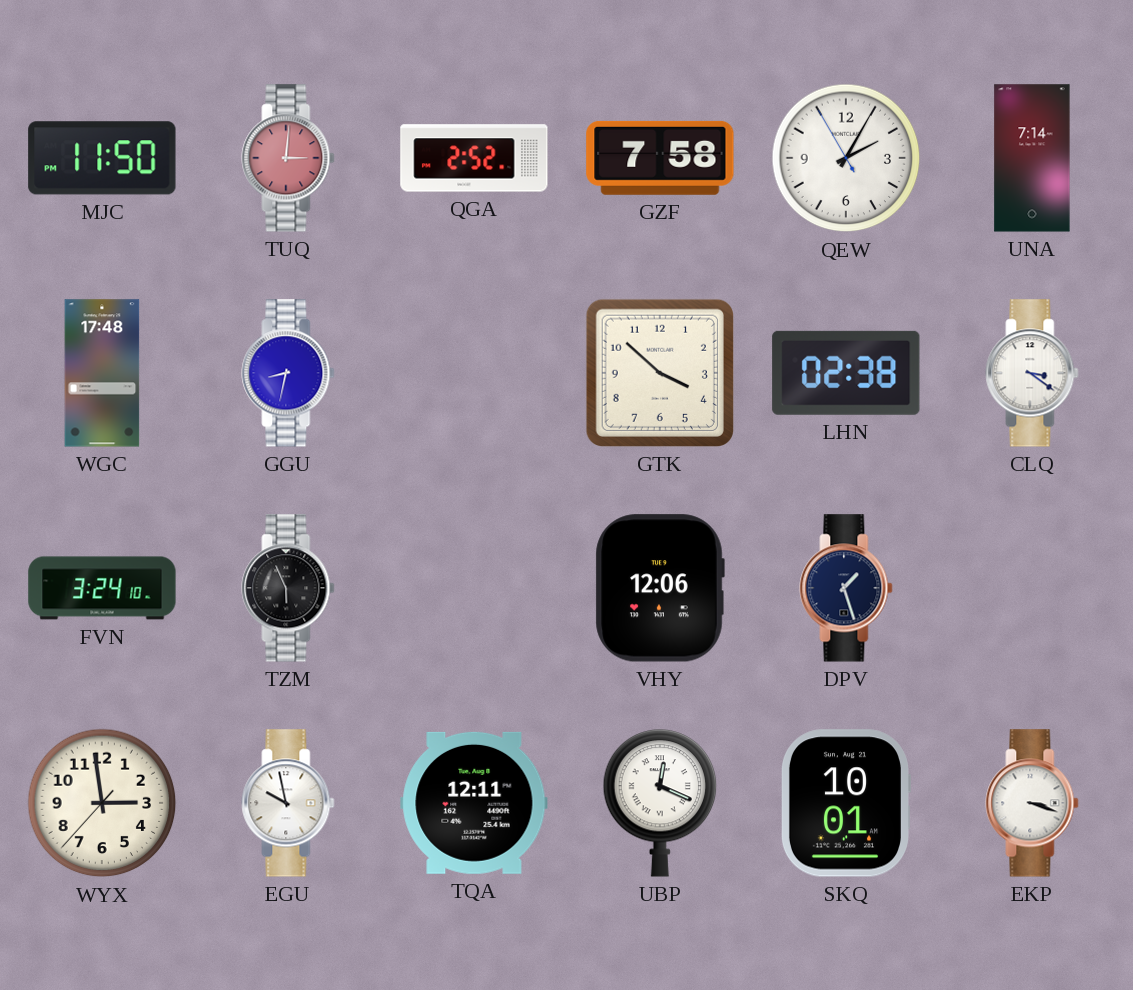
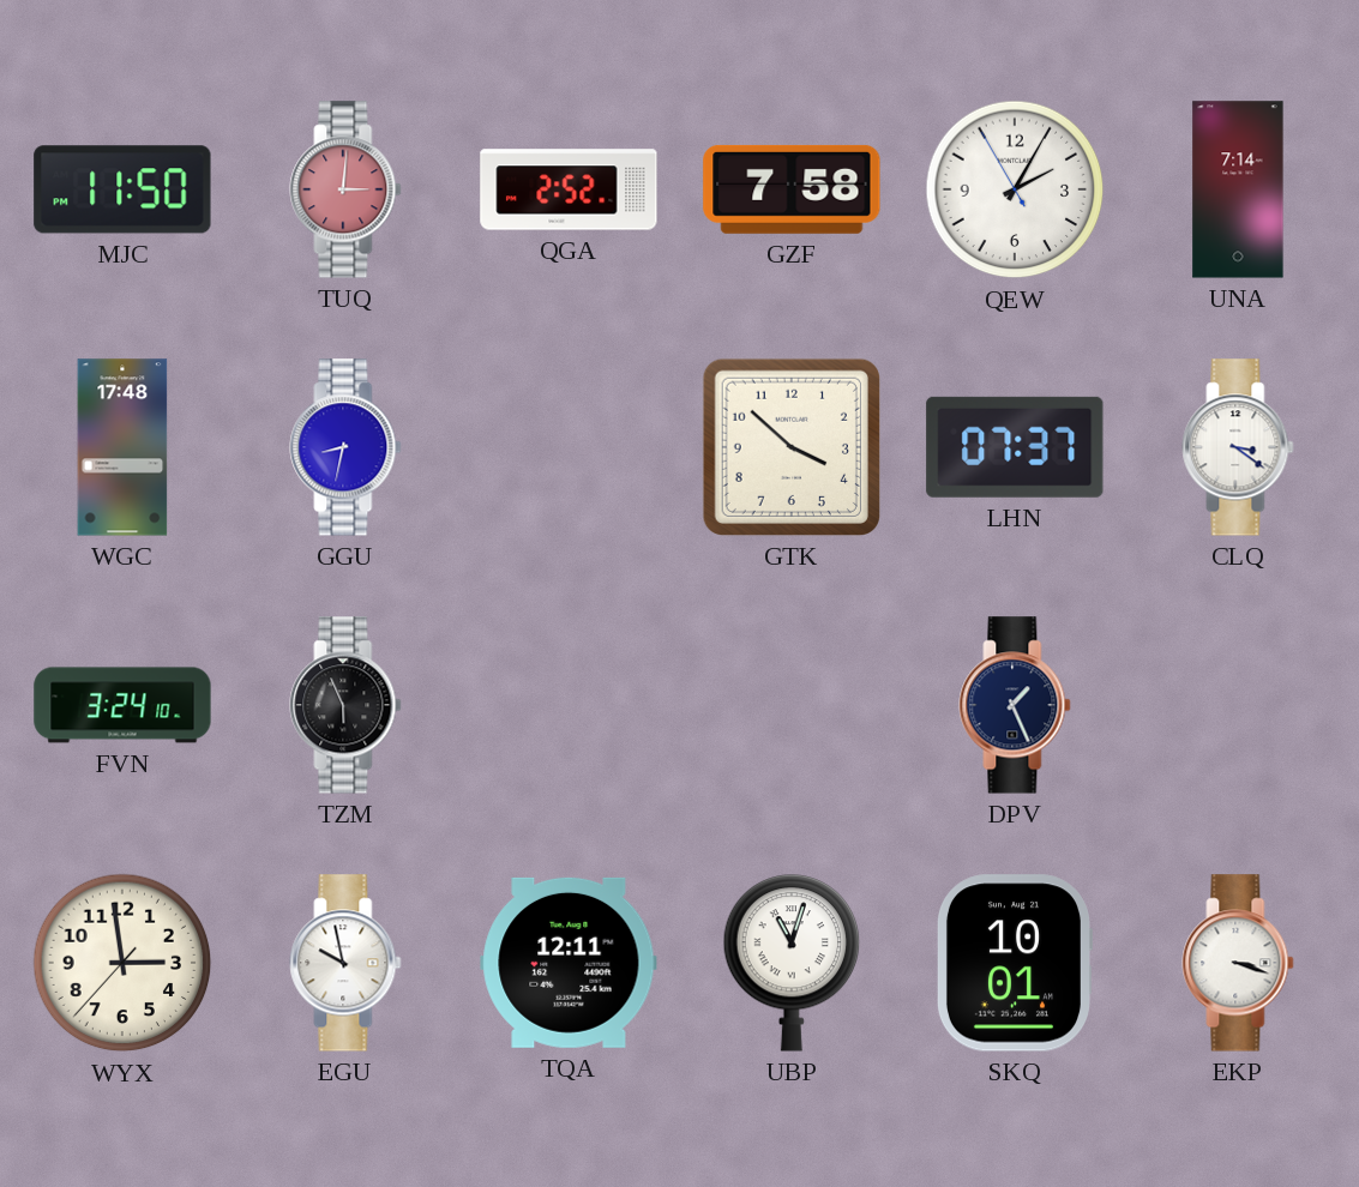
LHN: 02:38 -> 07:37 (1015, 447)
VHY: 12:06 -> none (660, 588)
DPV: 1:27 -> 1:26 (1015, 705)
UBP: 12:19 -> 11:03 (792, 963)
